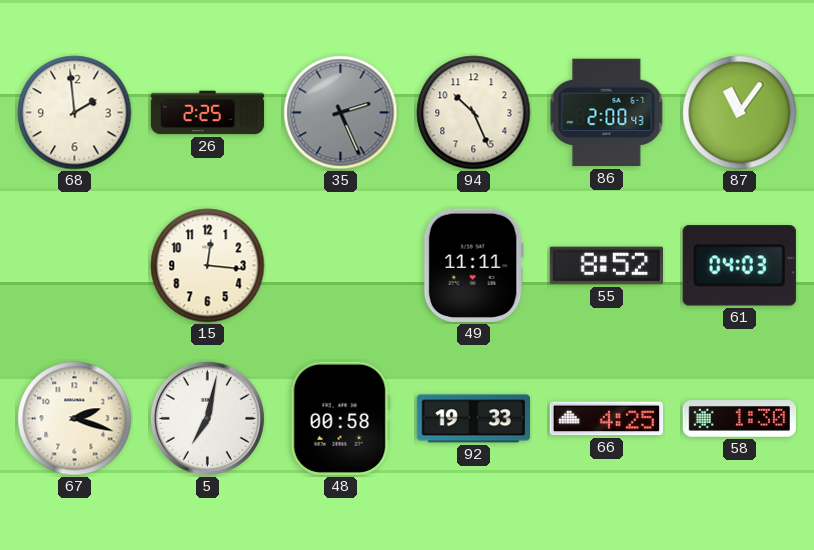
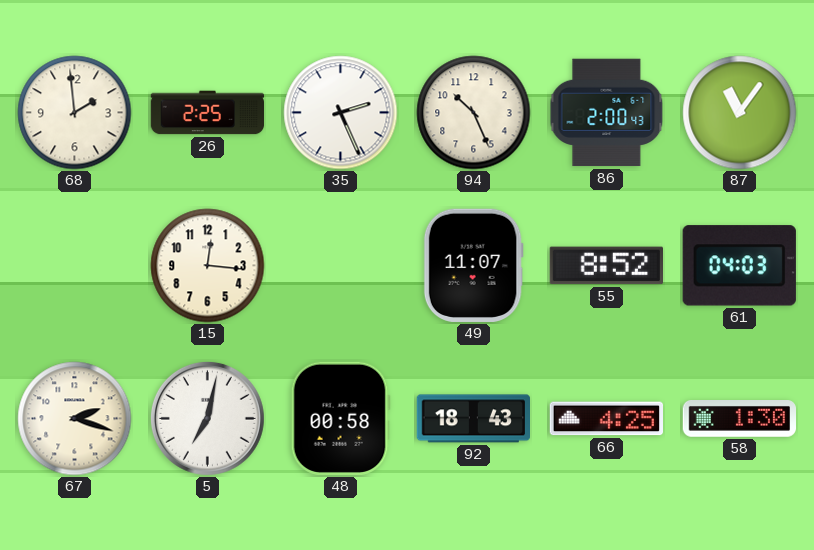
35 dial: grey -> white (341, 113)
49: 11:11 -> 11:07 (473, 265)
92: 19:33 -> 18:43 (473, 419)
